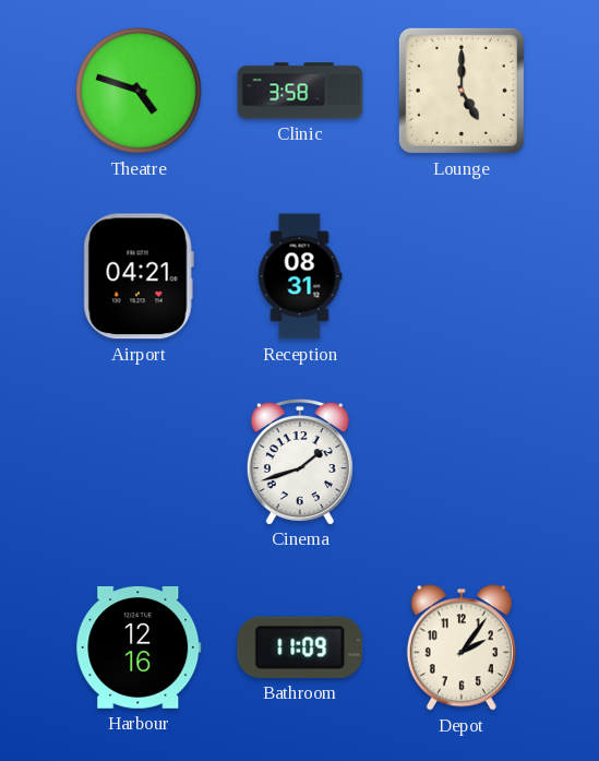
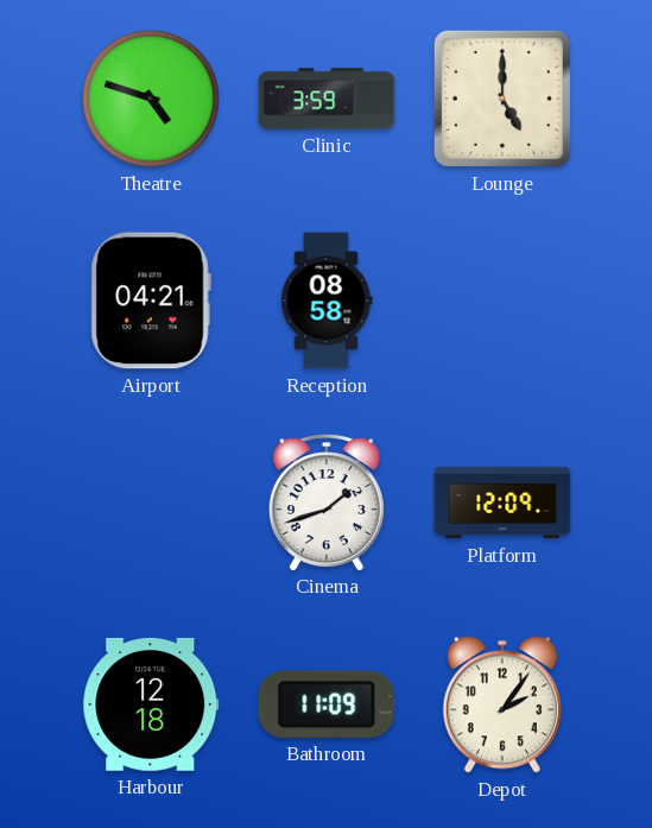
Clinic: 3:58 -> 3:59 (327, 99)
Reception: 08:31 -> 08:58 (327, 301)
Platform: none -> 12:09 (502, 503)
Harbour: 12:16 -> 12:18 (151, 704)
